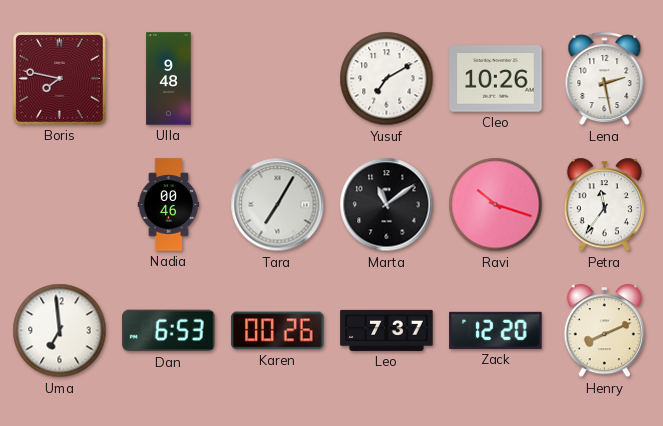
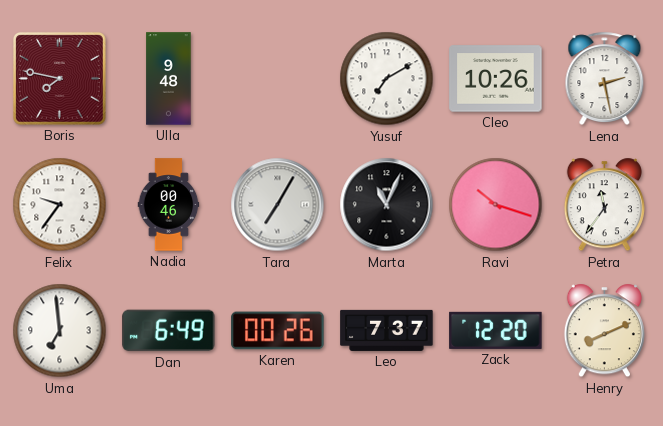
Felix: none -> 9:36 (60, 205)
Marta: 11:09 -> 11:04 (387, 205)
Dan: 6:53 -> 6:49 (169, 331)
